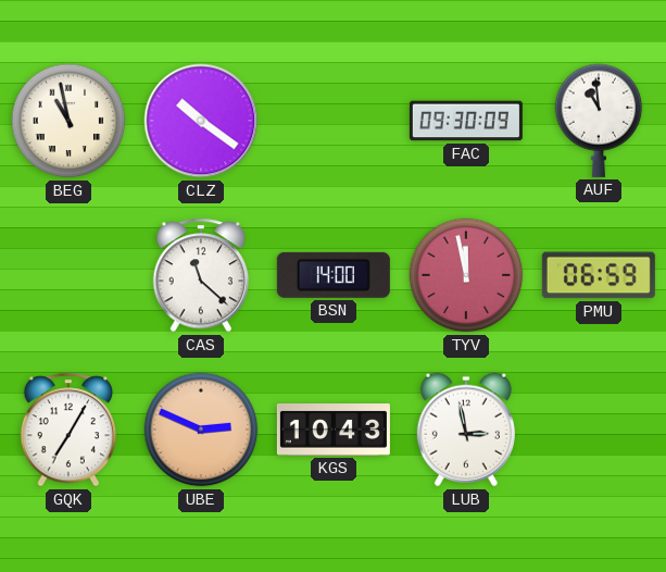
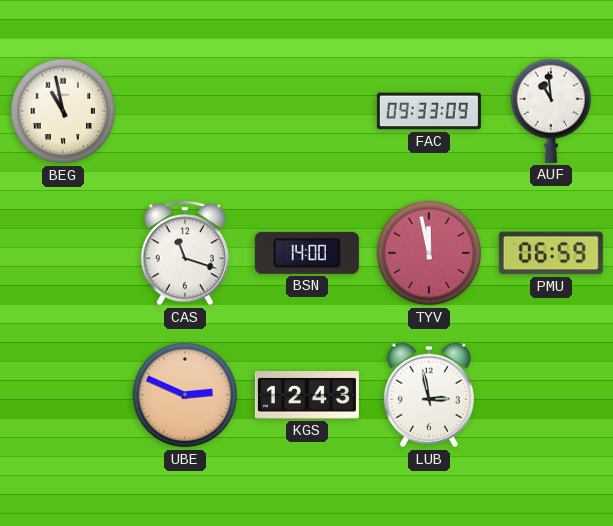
CLZ: 10:21 -> none (201, 121)
FAC: 09:30 -> 09:33 (429, 111)
CAS: 11:22 -> 11:18 (185, 253)
GQK: 7:05 -> none (68, 430)
KGS: 10:43 -> 12:43 (307, 396)
